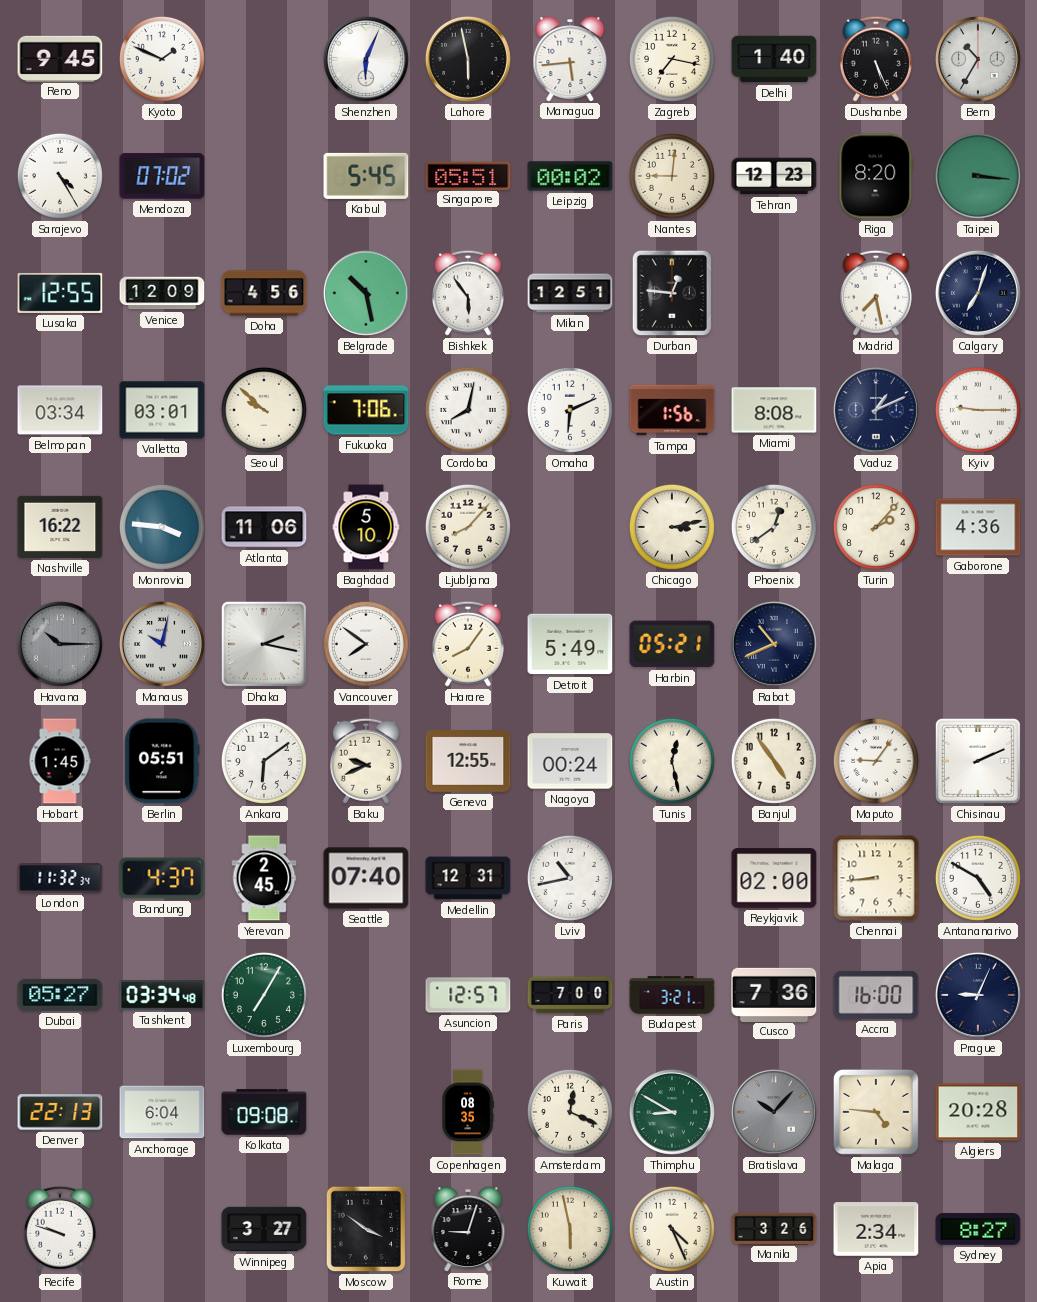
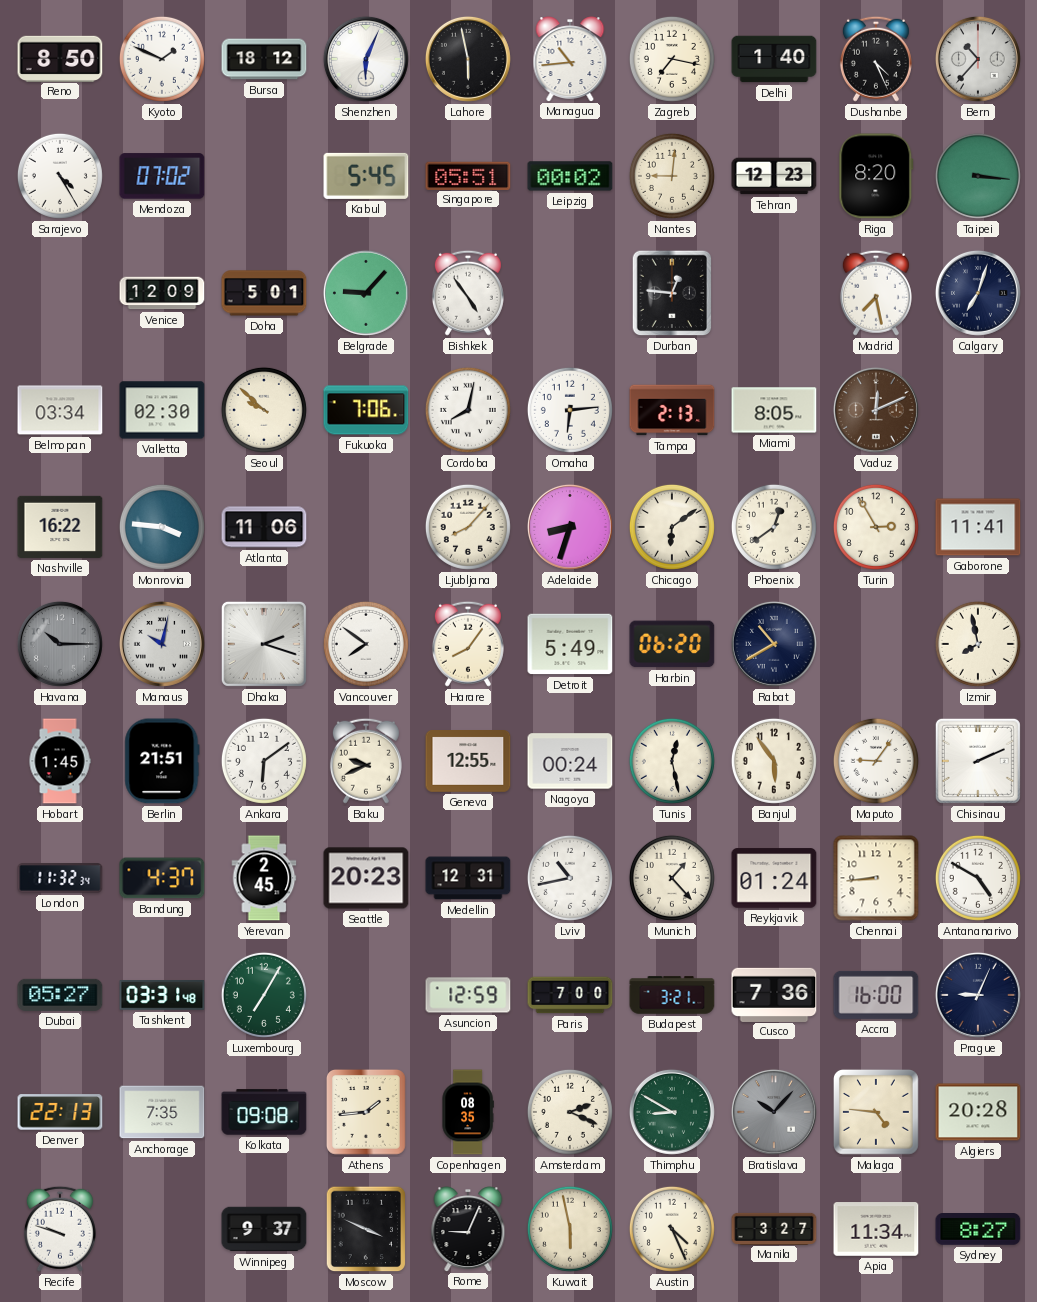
Reno: 9:45 -> 8:50 (60, 58)
Bursa: none -> 18:12 (264, 59)
Managua: 5:44 -> 10:44 (570, 59)
Dushanbe: 5:26 -> 4:26 (876, 59)
Bern: 10:35 -> 10:37 (978, 59)
Lusaka: 12:55 -> none (60, 293)
Doha: 4:56 -> 5:01 (264, 293)
Belgrade: 10:28 -> 9:07 (366, 293)
Bishkek: 5:54 -> 4:54 (468, 293)
Milan: 12:51 -> none (570, 293)
Valletta: 03:01 -> 02:30 (162, 410)
Omaha: 6:11 -> 6:14 (570, 410)
Tampa: 1:56 -> 2:13 (672, 410)
Miami: 8:08 -> 8:05 (774, 410)
Vaduz: 1:11 -> 12:11 (876, 410)
Vaduz dial: navy -> brown (876, 410)
Kyiv: 9:15 -> none (978, 410)
Baghdad: 5:10 -> none (366, 527)
Adelaide: none -> 8:33 (570, 527)
Chicago: 3:13 -> 6:09 (672, 527)
Turin: 2:07 -> 2:55 (876, 527)
Gaborone: 4:36 -> 11:41 (978, 527)
Dhaka: 2:17 -> 2:18 (264, 644)
Harbin: 05:21 -> 06:20 (672, 644)
Rabat: 10:41 -> 10:40 (774, 644)
Izmir: none -> 7:58 (978, 644)
Berlin: 05:51 -> 21:51 (162, 761)
Banjul: 4:54 -> 5:54 (774, 761)
Seattle: 07:40 -> 20:23 (366, 878)
Munich: none -> 1:23 (672, 878)
Reykjavik: 02:00 -> 01:24 (774, 878)
Tashkent: 03:34 -> 03:31 (162, 995)
Asuncion: 12:57 -> 12:59 (468, 995)
Anchorage: 6:04 -> 7:35 (162, 1112)
Athens: none -> 1:44 (366, 1113)
Amsterdam: 12:19 -> 2:19 (570, 1112)
Winnipeg: 3:27 -> 9:37 (264, 1229)
Moscow: 3:51 -> 3:49 (366, 1229)
Rome: 9:03 -> 9:04 (468, 1229)
Manila: 3:26 -> 3:27 (774, 1228)
Apia: 2:34 -> 11:34 (876, 1229)
